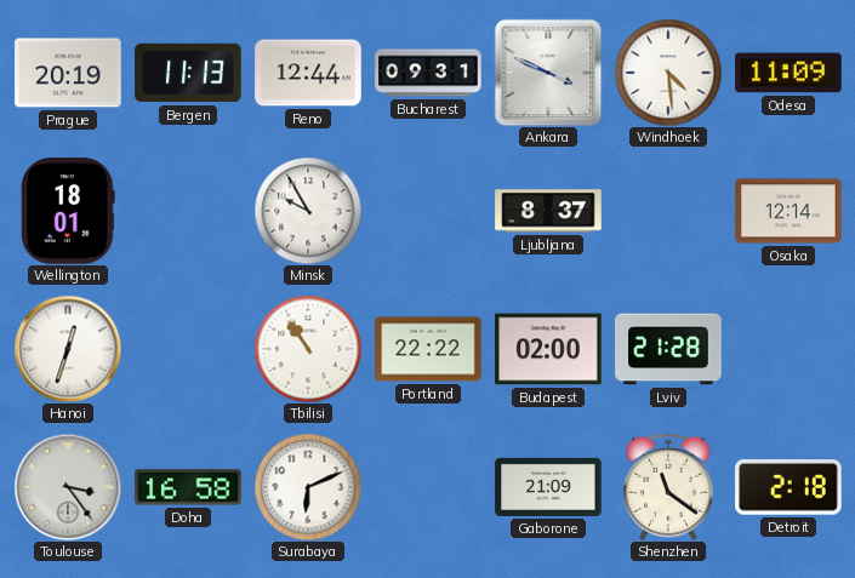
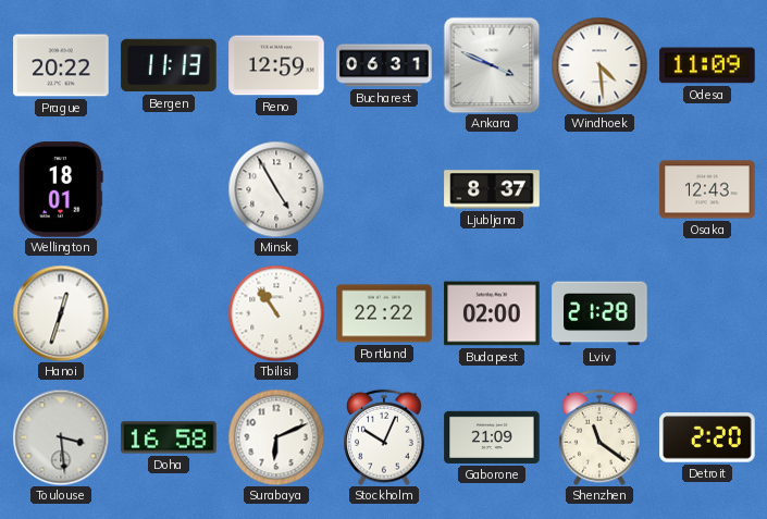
Prague: 20:19 -> 20:22 (61, 65)
Reno: 12:44 -> 12:59 (276, 65)
Bucharest: 09:31 -> 06:31 (384, 65)
Minsk: 9:55 -> 4:55 (276, 189)
Osaka: 12:14 -> 12:43 (707, 189)
Toulouse: 3:24 -> 3:29 (61, 437)
Stockholm: none -> 10:04 (385, 437)
Detroit: 2:18 -> 2:20 (707, 437)
